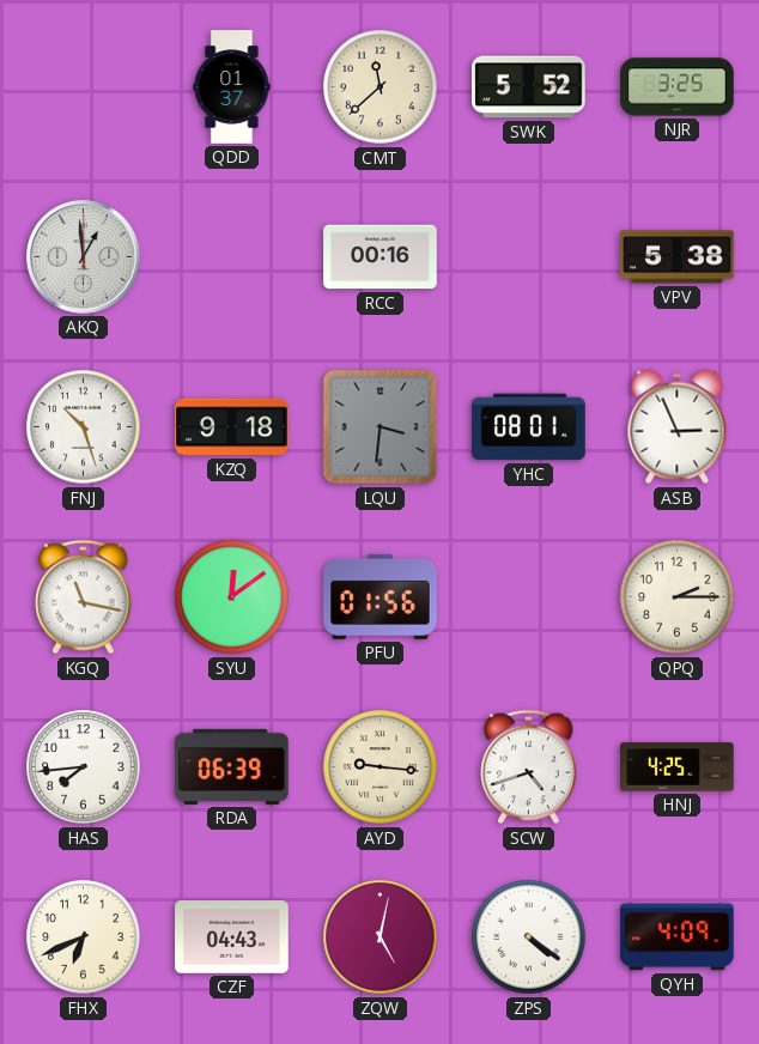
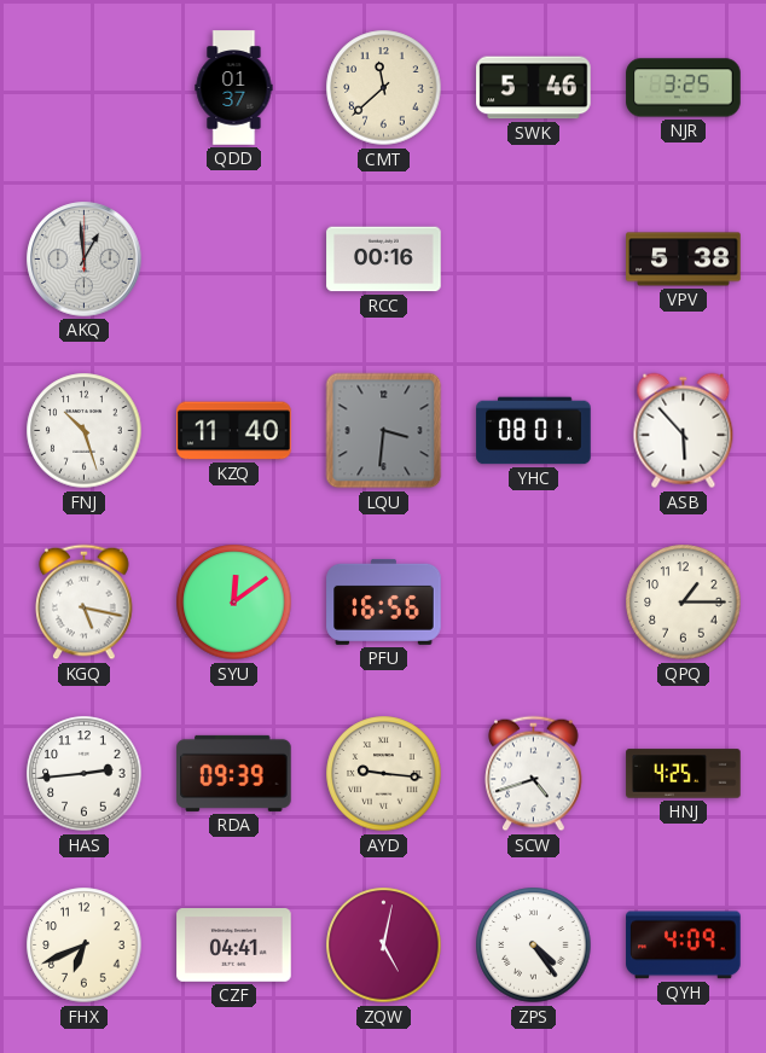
SWK: 5:52 -> 5:46 (534, 88)
KZQ: 9:18 -> 11:40 (234, 431)
ASB: 2:56 -> 5:53 (684, 431)
KGQ: 11:17 -> 5:17 (85, 603)
PFU: 01:56 -> 16:56 (384, 601)
QPQ: 2:15 -> 1:15 (684, 603)
HAS: 7:44 -> 2:44 (85, 774)
RDA: 06:39 -> 09:39 (234, 773)
CZF: 04:43 -> 04:41 (234, 946)
ZPS: 4:21 -> 4:24 (534, 946)
